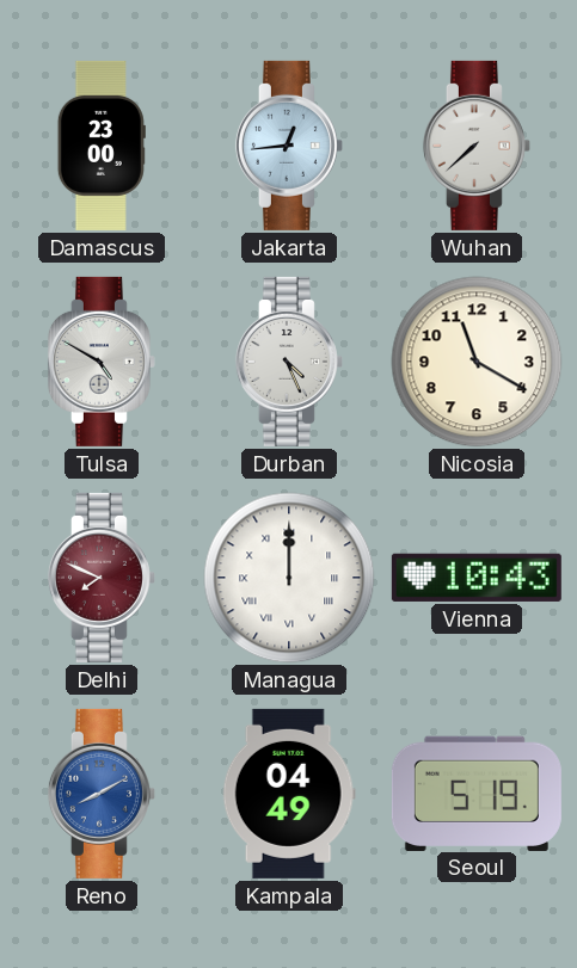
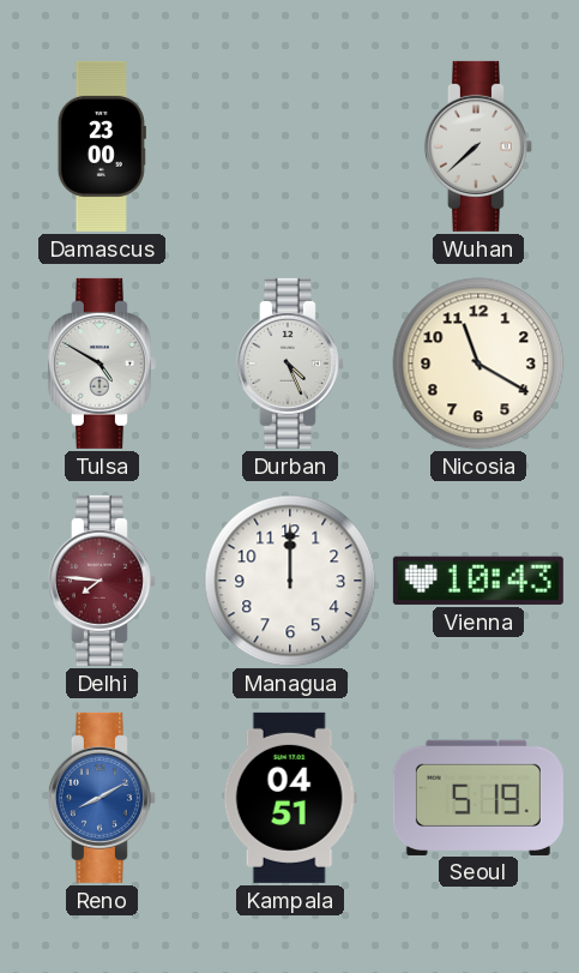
Jakarta: 12:44 -> none (289, 146)
Delhi: 7:49 -> 7:46 (102, 581)
Managua numerals: Roman -> Arabic (290, 581)
Kampala: 04:49 -> 04:51 (290, 798)
